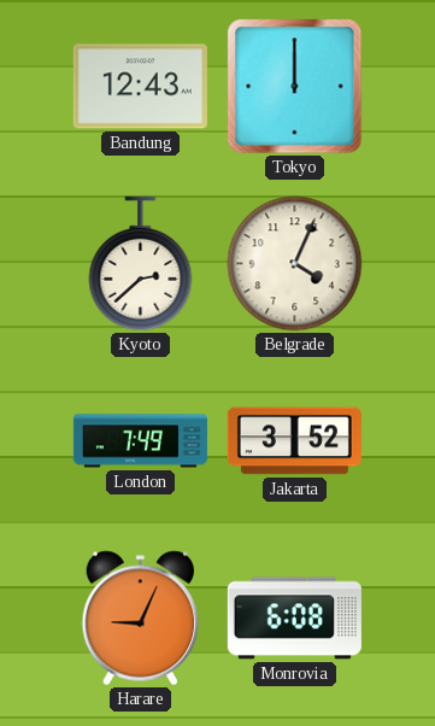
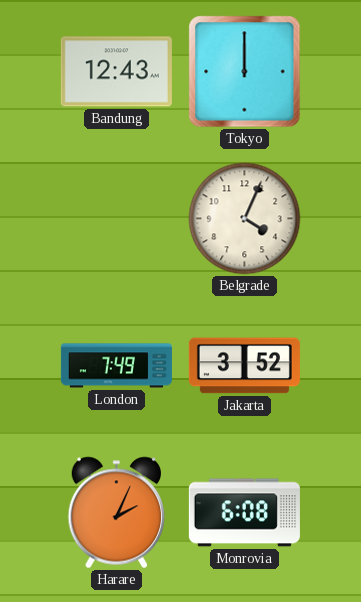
Kyoto: 2:38 -> none (141, 264)
Harare: 9:04 -> 2:04 (116, 513)
